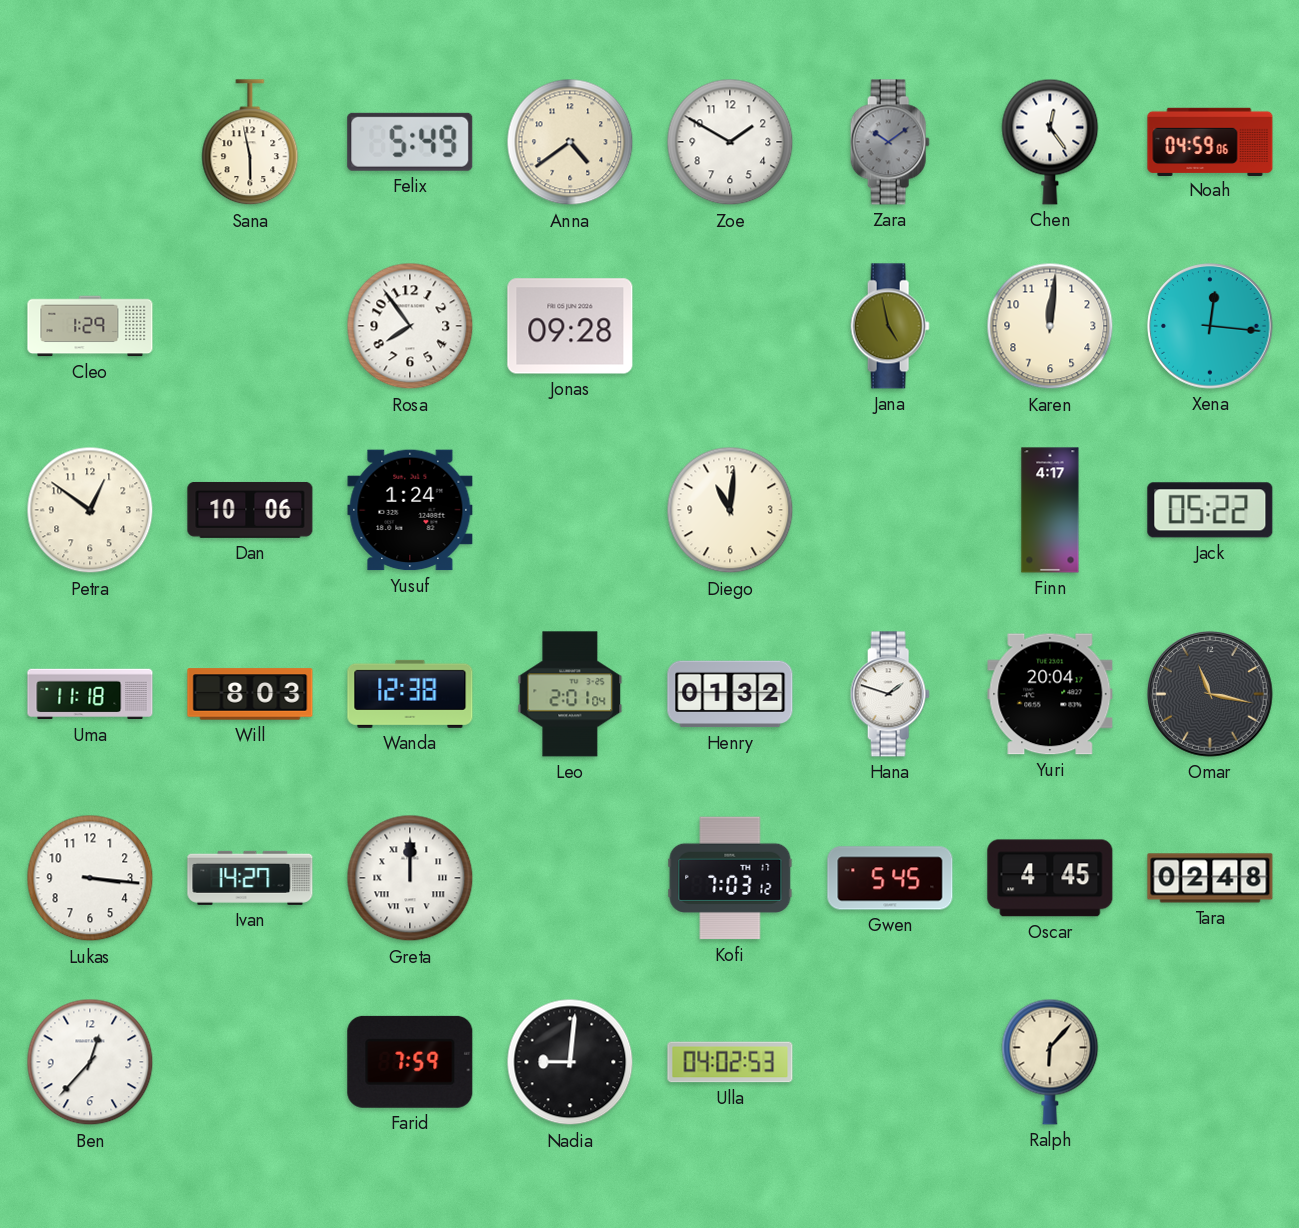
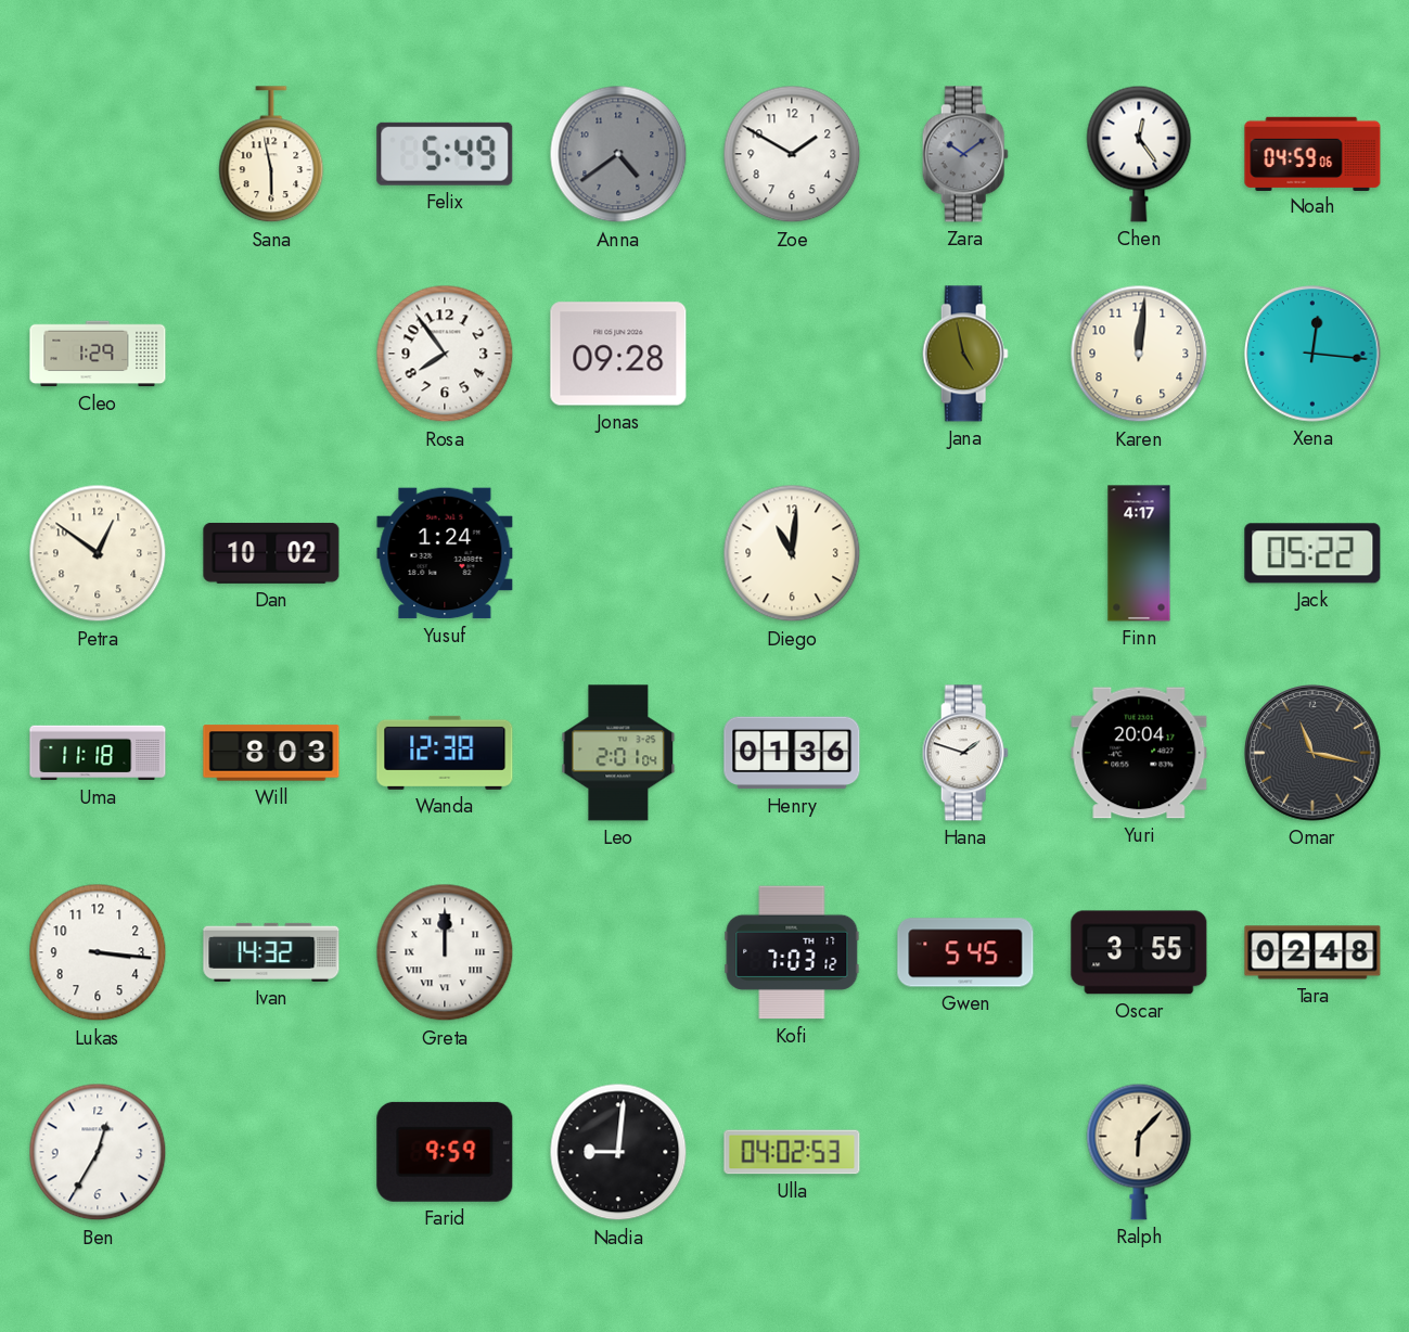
Anna dial: cream -> grey (618, 154)
Dan: 10:06 -> 10:02 (271, 553)
Henry: 01:32 -> 01:36 (792, 753)
Ivan: 14:27 -> 14:32 (271, 952)
Oscar: 4:45 -> 3:55 (1139, 952)
Ben: 12:37 -> 12:35 (98, 1152)
Farid: 7:59 -> 9:59 (445, 1152)
